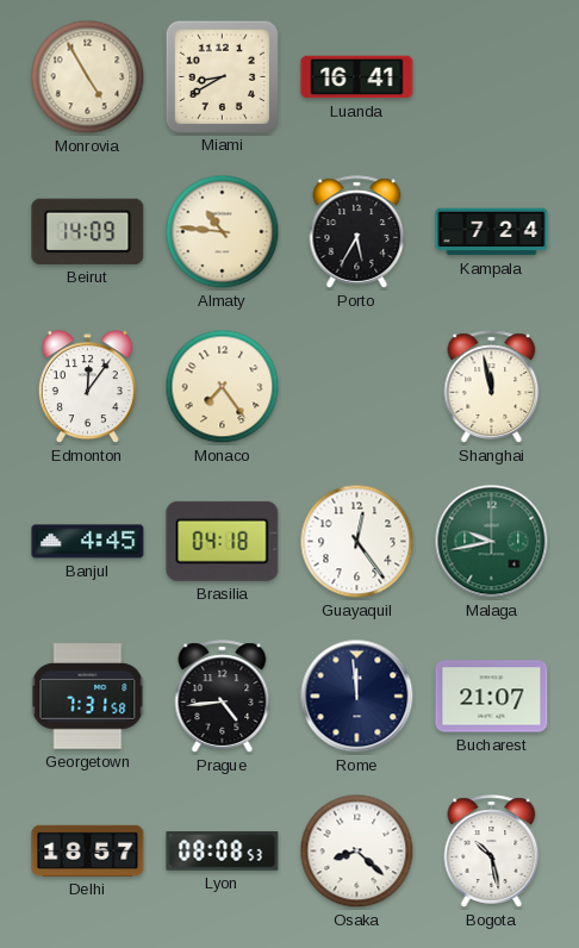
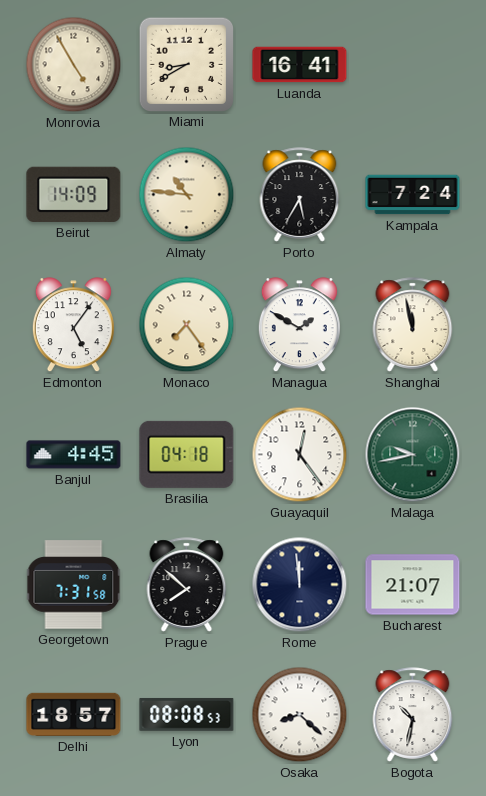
Edmonton: 12:06 -> 5:06 (73, 325)
Managua: none -> 1:50 (299, 325)
Prague: 4:44 -> 7:52 (187, 585)
Bogota: 10:28 -> 10:32 (413, 715)
